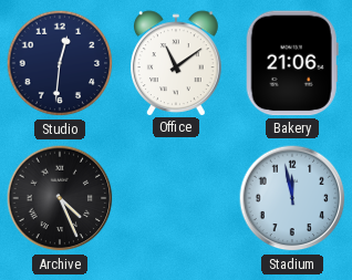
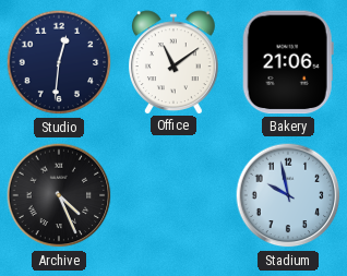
Stadium: 11:58 -> 9:58 (288, 195)
